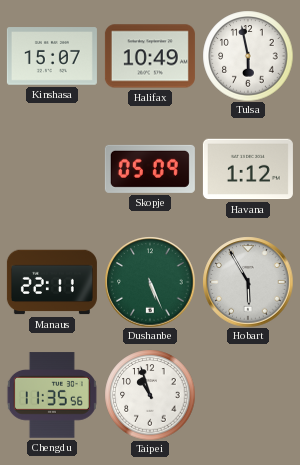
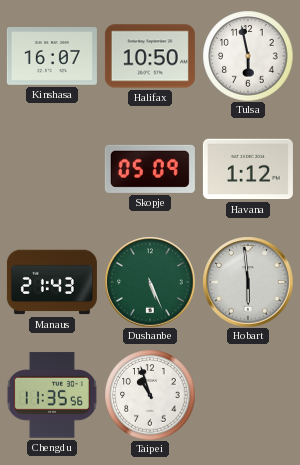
Kinshasa: 15:07 -> 16:07 (52, 56)
Halifax: 10:49 -> 10:50 (150, 56)
Manaus: 22:11 -> 21:43 (52, 282)
Hobart: 5:55 -> 5:59 (248, 282)
